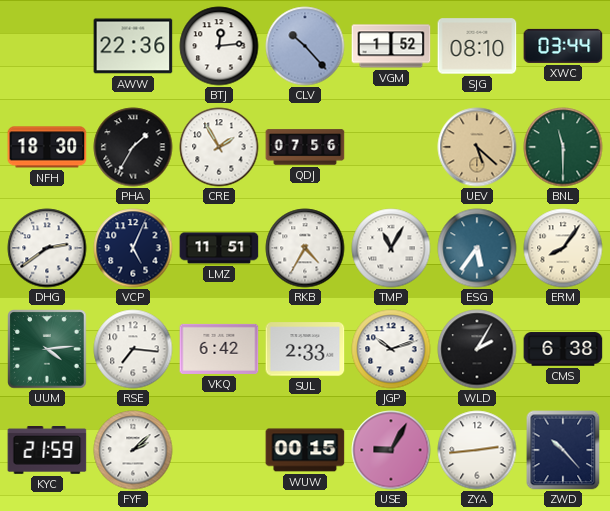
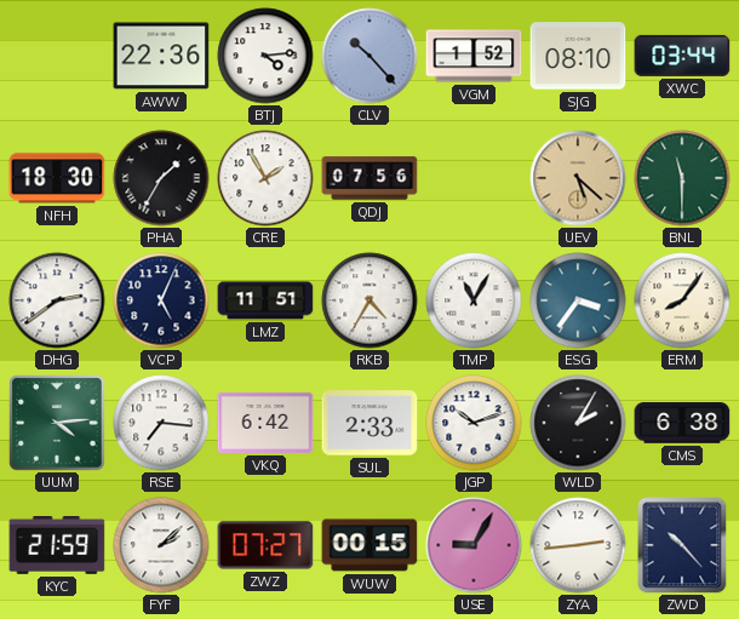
BTJ: 12:14 -> 4:14 (265, 56)
ESG: 5:36 -> 3:36 (578, 300)
ZWZ: none -> 07:27 (265, 545)
